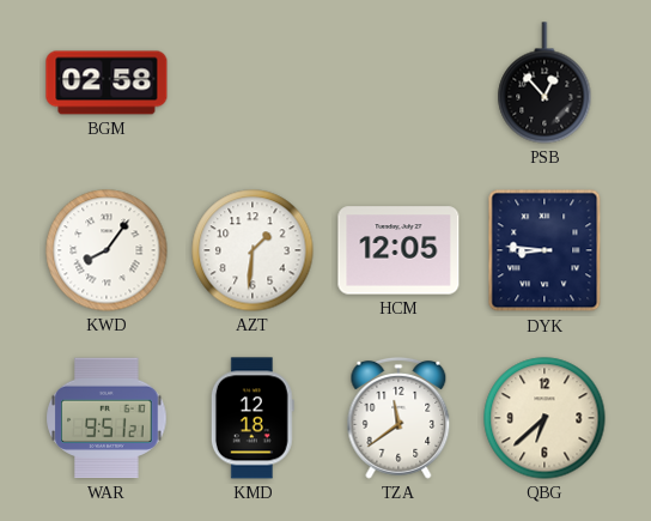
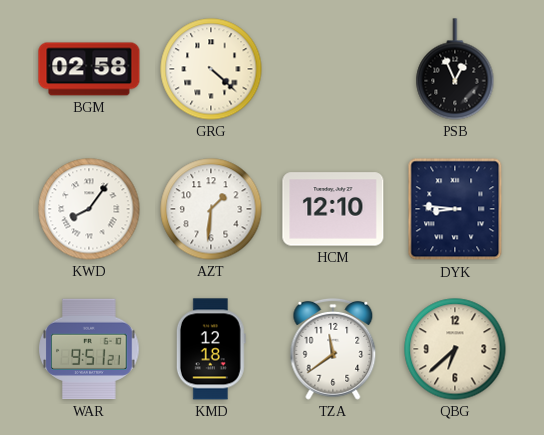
GRG: none -> 4:22 (211, 69)
PSB: 12:53 -> 12:56 (455, 69)
HCM: 12:05 -> 12:10 (333, 209)
